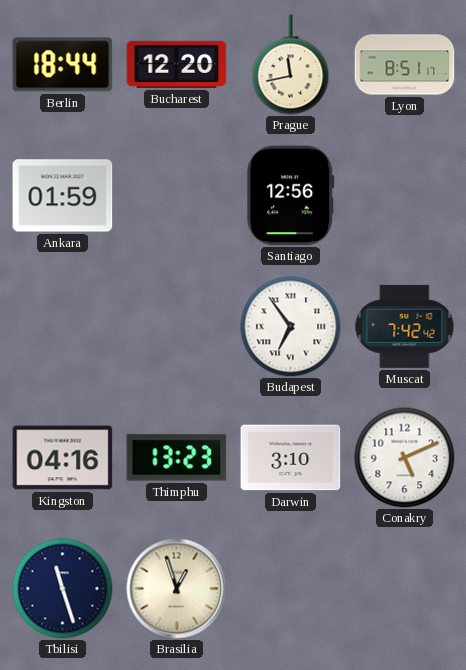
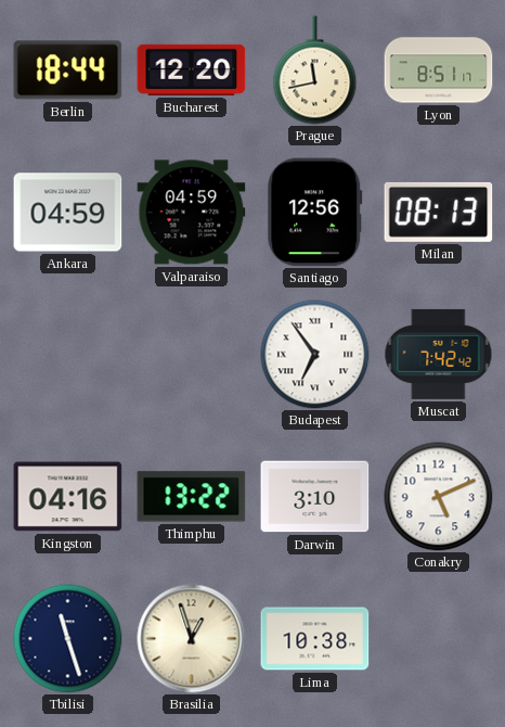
Ankara: 01:59 -> 04:59 (68, 213)
Valparaiso: none -> 04:59 (192, 213)
Milan: none -> 08:13 (439, 212)
Thimphu: 13:23 -> 13:22 (192, 497)
Lima: none -> 10:38 (315, 639)
